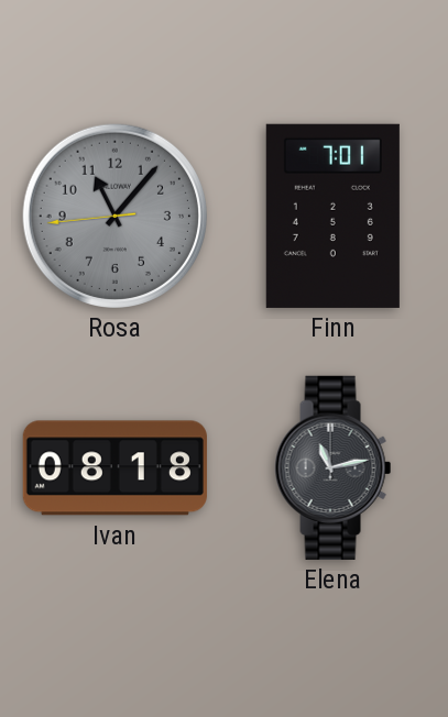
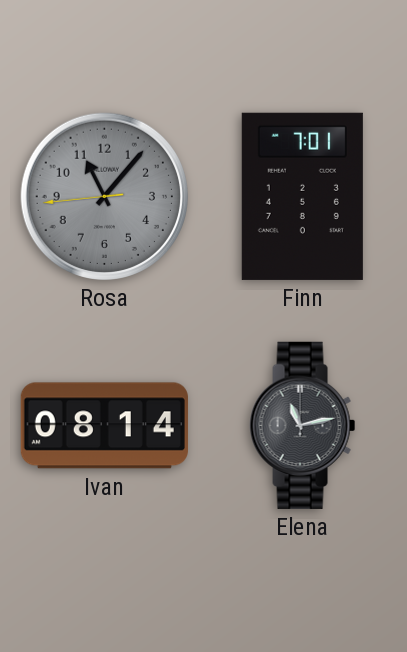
Ivan: 08:18 -> 08:14 (104, 426)
